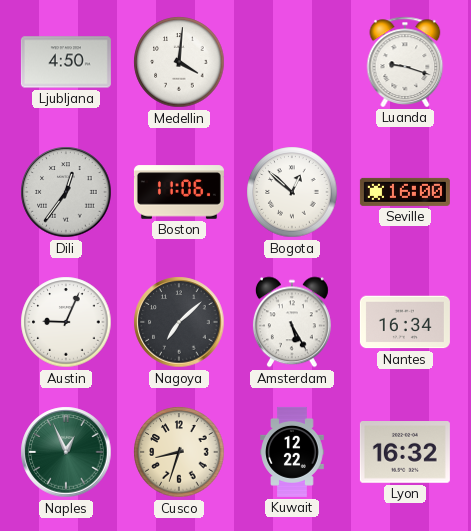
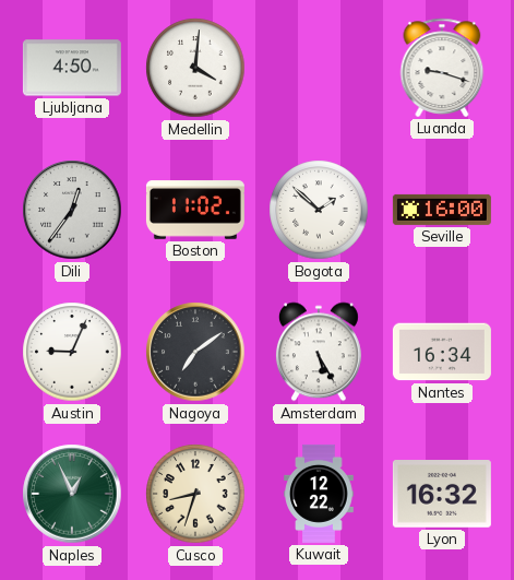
Boston: 11:06 -> 11:02 (195, 210)
Bogota: 12:52 -> 1:52 (319, 210)
Nagoya: 7:08 -> 7:09 (195, 352)
